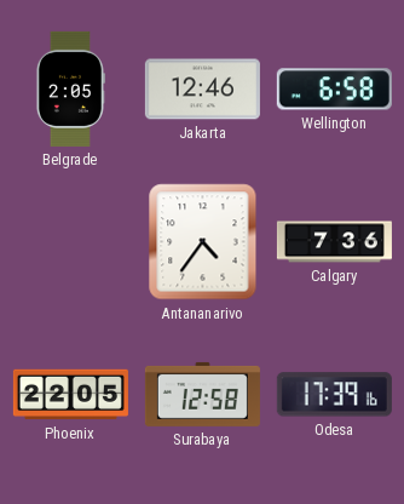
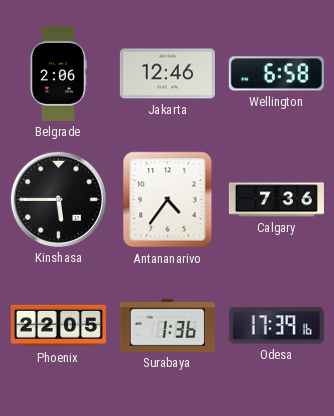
Belgrade: 2:05 -> 2:06 (58, 73)
Kinshasa: none -> 5:45 (58, 199)
Surabaya: 12:58 -> 1:36 (167, 325)
